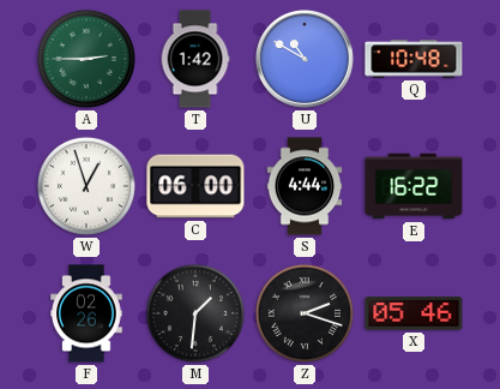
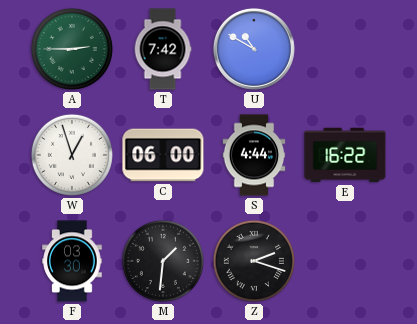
T: 1:42 -> 7:42 (163, 49)
Q: 10:48 -> none (414, 59)
F: 02:26 -> 03:30 (72, 261)
X: 05:46 -> none (414, 313)
